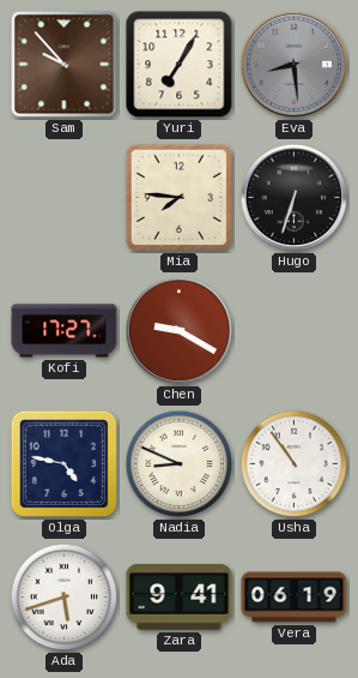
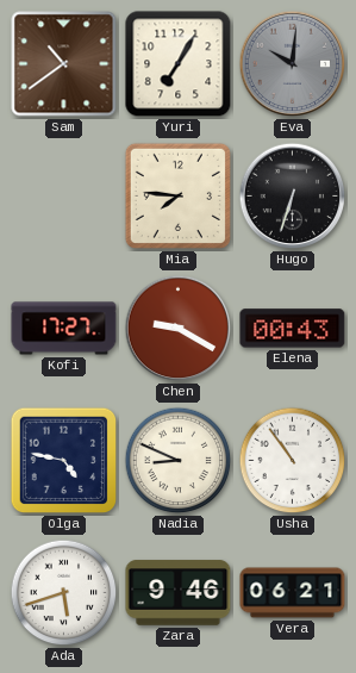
Sam: 9:53 -> 10:39 (64, 64)
Eva: 8:29 -> 10:01 (293, 64)
Elena: none -> 00:43 (293, 329)
Zara: 9:41 -> 9:46 (179, 593)
Vera: 06:19 -> 06:21 (293, 593)
